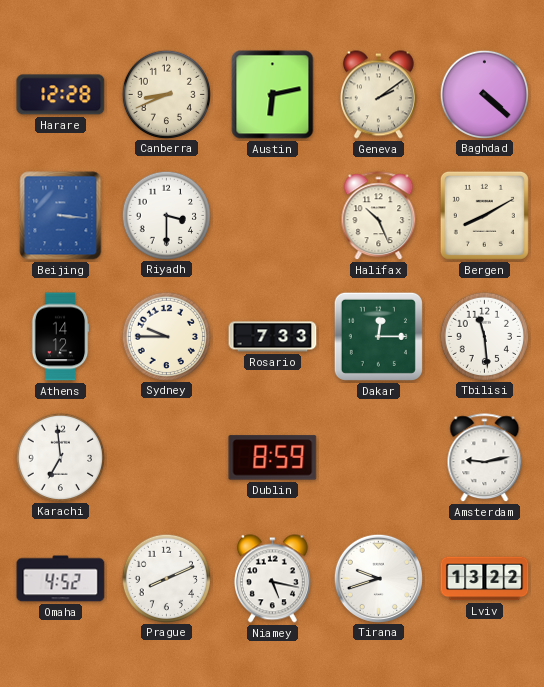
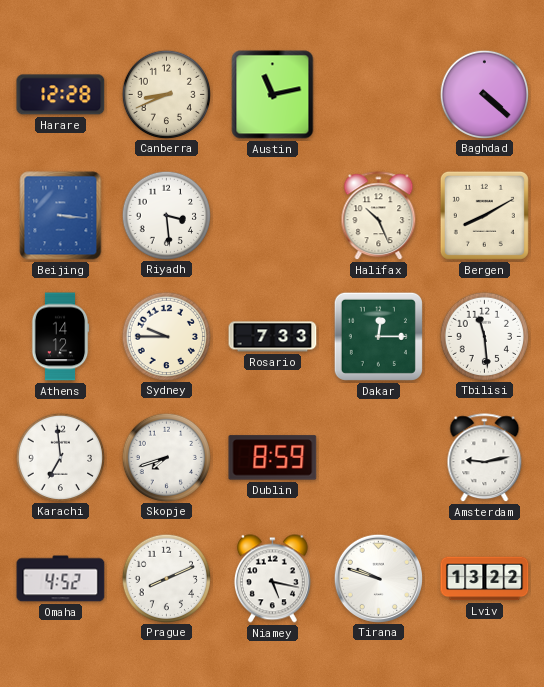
Austin: 6:13 -> 11:13 (273, 95)
Geneva: 2:09 -> none (378, 95)
Riyadh: 3:30 -> 3:29 (166, 215)
Skopje: none -> 7:42 (166, 457)
Tirana: 9:42 -> 9:48 (378, 578)
